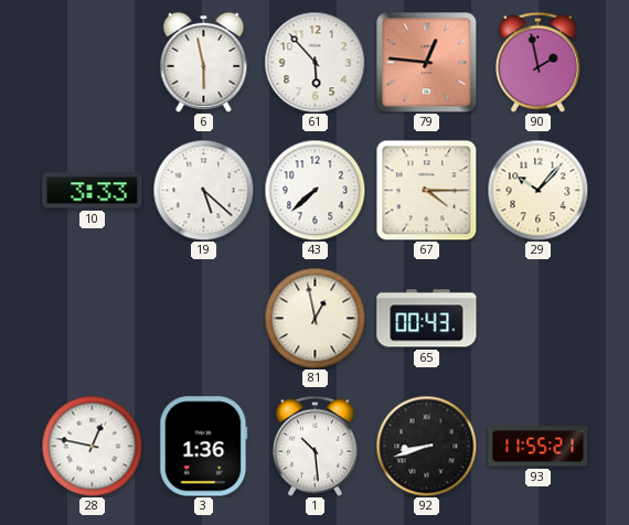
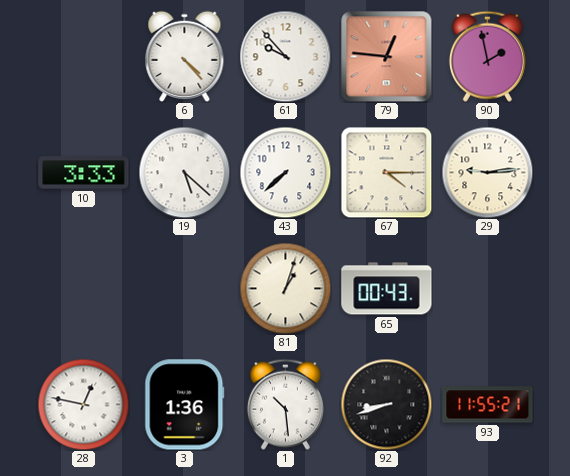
6: 5:58 -> 4:23 (185, 56)
61: 5:53 -> 9:53 (285, 56)
29: 10:07 -> 9:14 (487, 172)
81: 12:58 -> 1:03 (285, 288)
